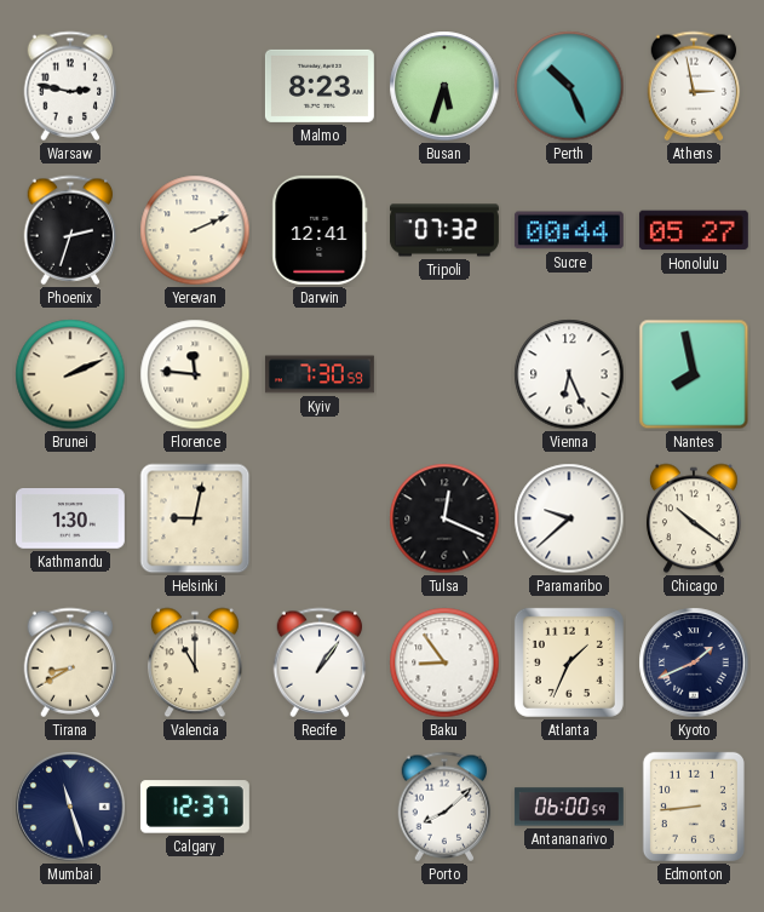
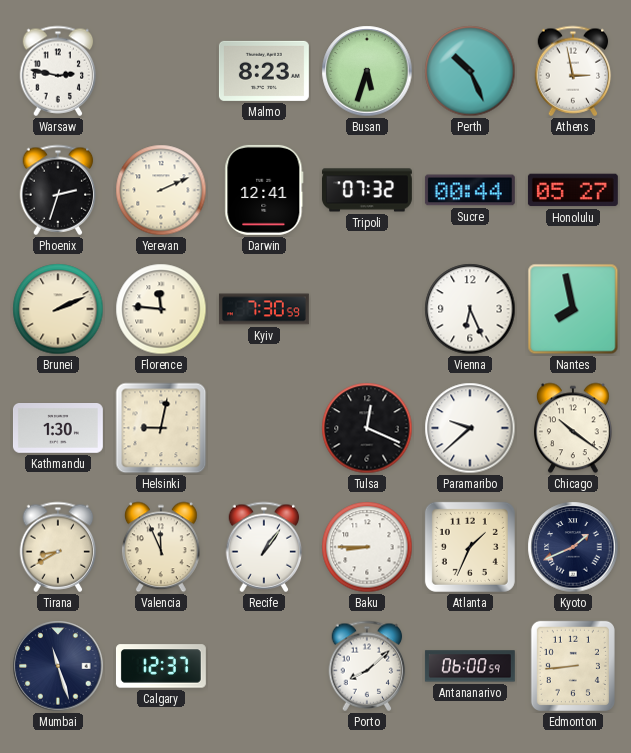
Valencia: 11:00 -> 11:56 (161, 547)
Baku: 8:54 -> 8:45 (367, 547)
